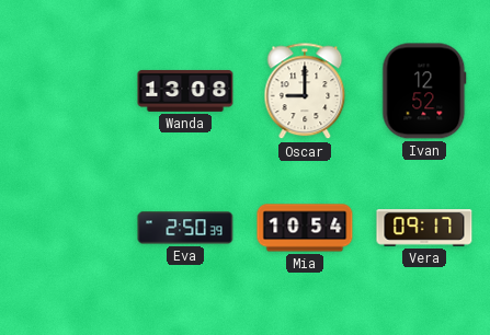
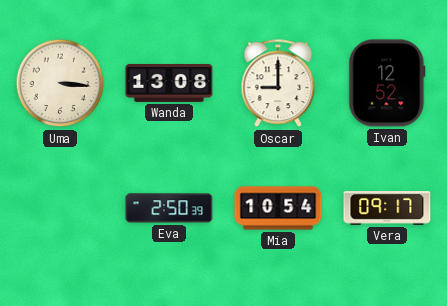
Uma: none -> 3:16 (60, 83)
